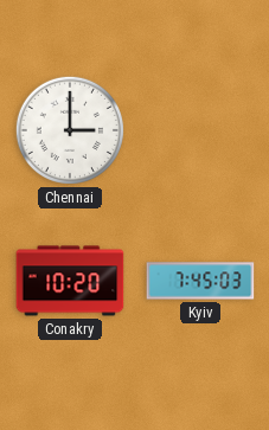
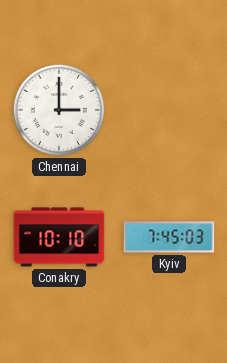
Conakry: 10:20 -> 10:10 (59, 237)
